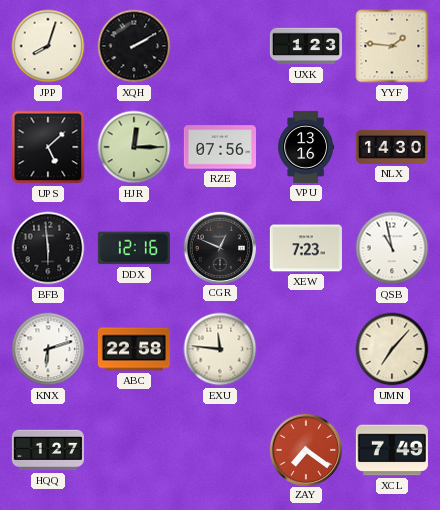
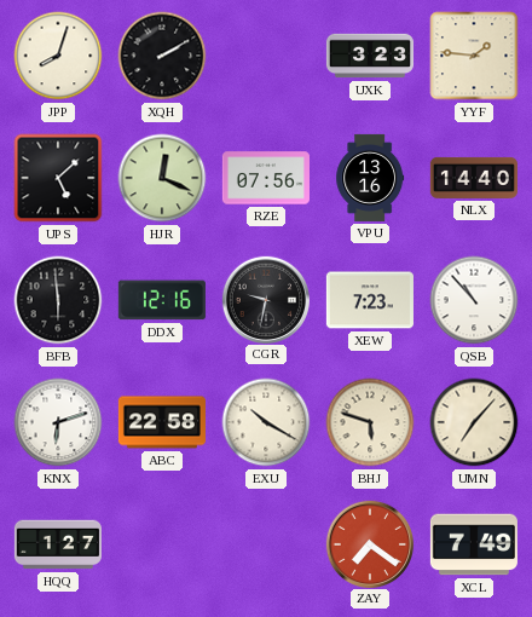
UXK: 1:23 -> 3:23 (370, 56)
HJR: 12:15 -> 12:19 (162, 178)
NLX: 14:30 -> 14:40 (474, 178)
CGR: 12:49 -> 9:32 (265, 299)
QSB: 10:58 -> 10:53 (474, 300)
EXU: 11:46 -> 10:20 (266, 422)
BHJ: none -> 5:48 (370, 422)
